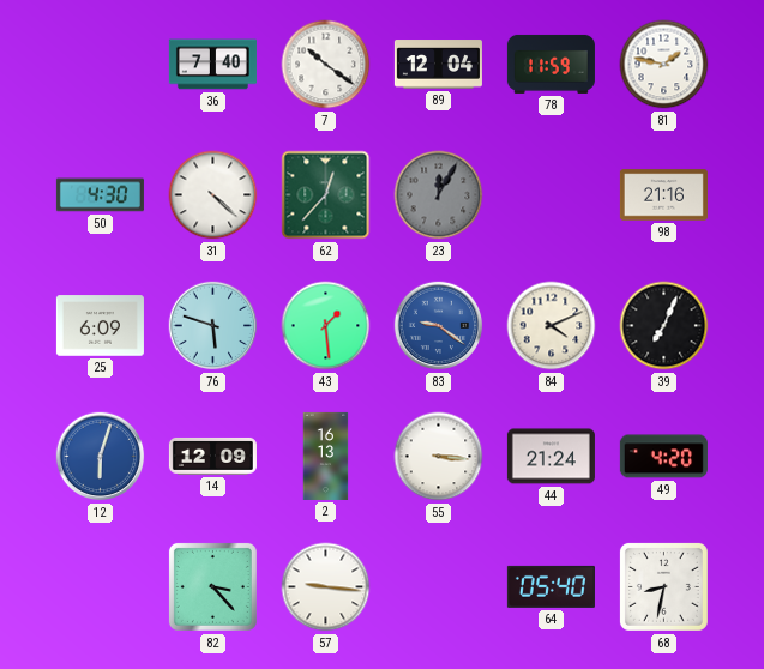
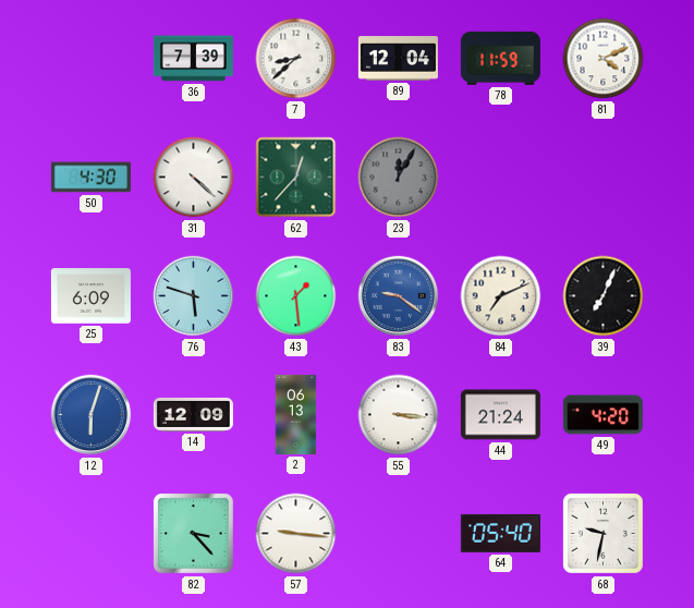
36: 7:40 -> 7:39 (193, 59)
7: 10:21 -> 8:38 (296, 59)
81: 1:47 -> 4:11 (604, 59)
98: 21:16 -> none (663, 195)
84: 4:11 -> 7:11 (501, 296)
2: 16:13 -> 06:13 (296, 414)
68: 8:32 -> 9:32 (602, 533)
